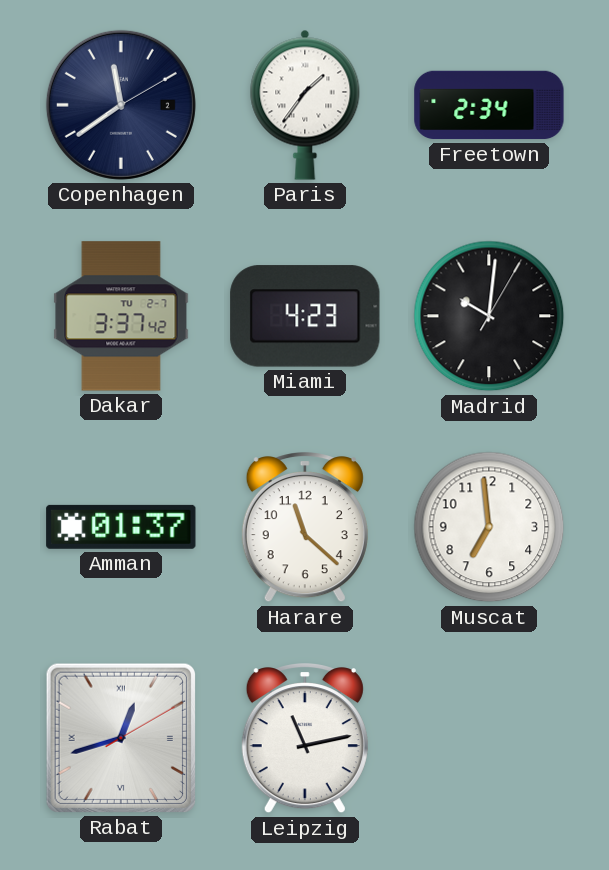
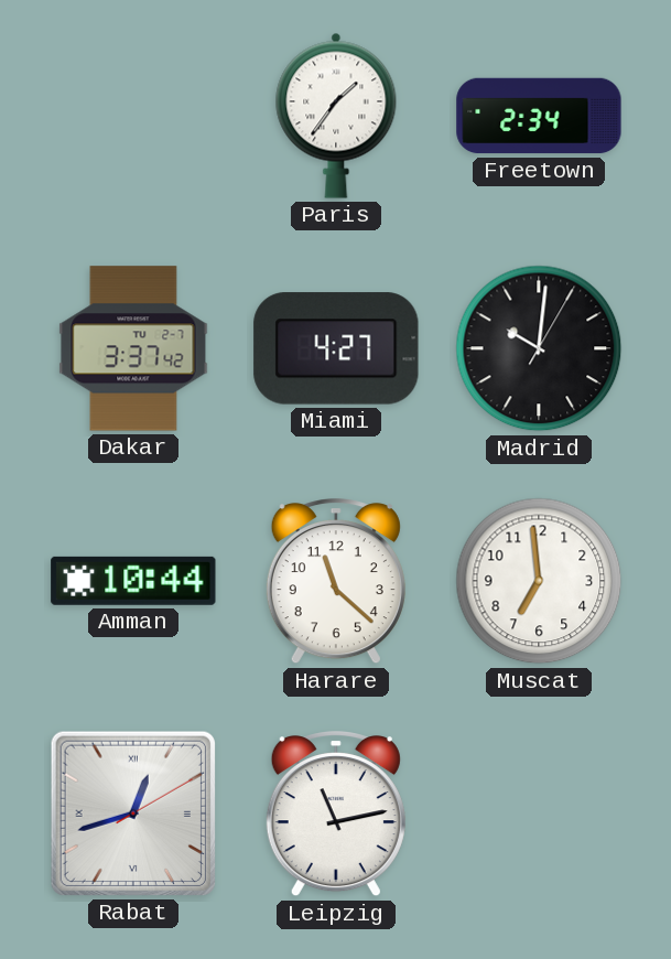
Copenhagen: 11:39 -> none (121, 105)
Miami: 4:23 -> 4:27 (336, 348)
Amman: 01:37 -> 10:44 (133, 581)
